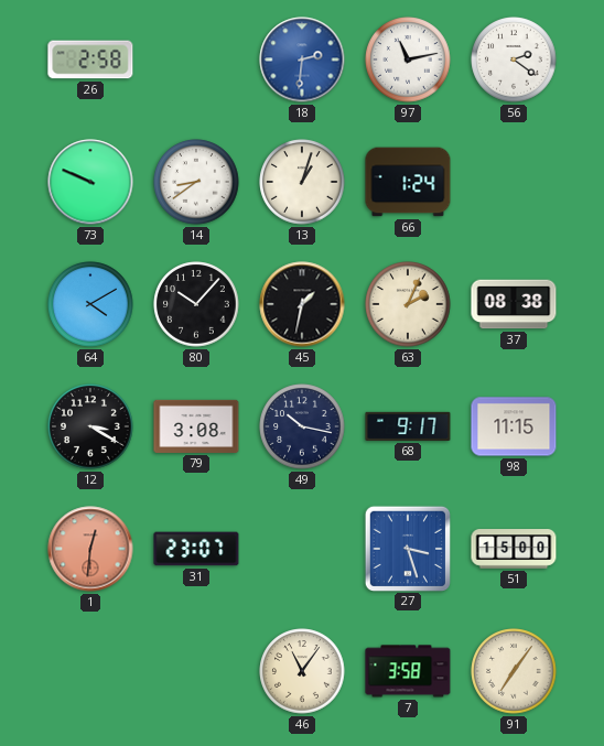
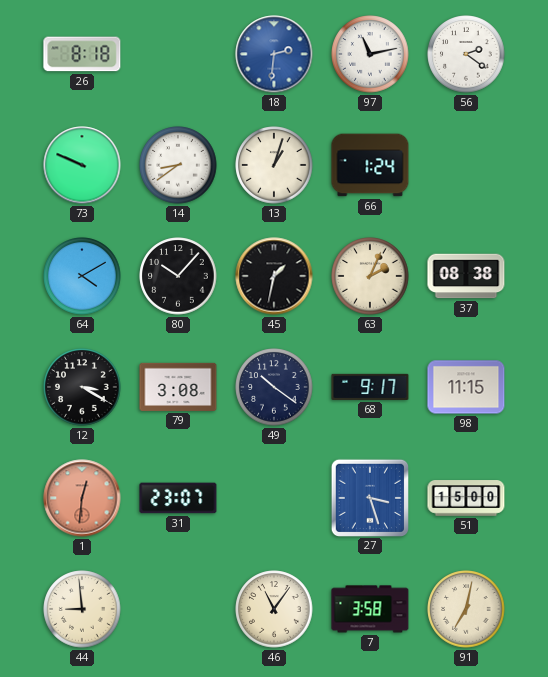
26: 2:58 -> 8:18 (82, 54)
49: 10:17 -> 10:21 (274, 387)
44: none -> 8:59 (82, 609)
91: 7:06 -> 7:02 (466, 609)
